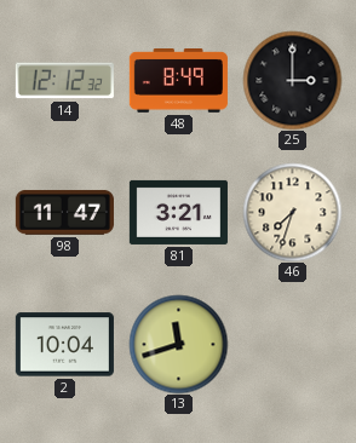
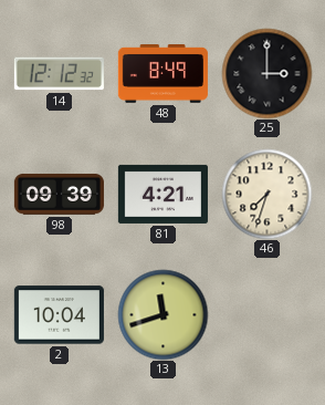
98: 11:47 -> 09:39 (59, 194)
81: 3:21 -> 4:21 (162, 194)
